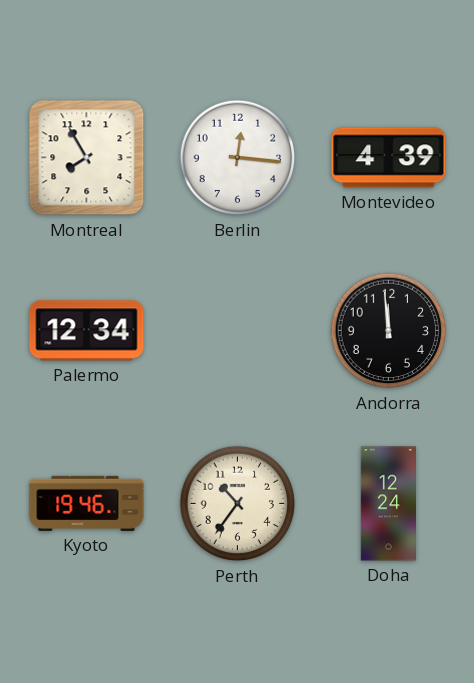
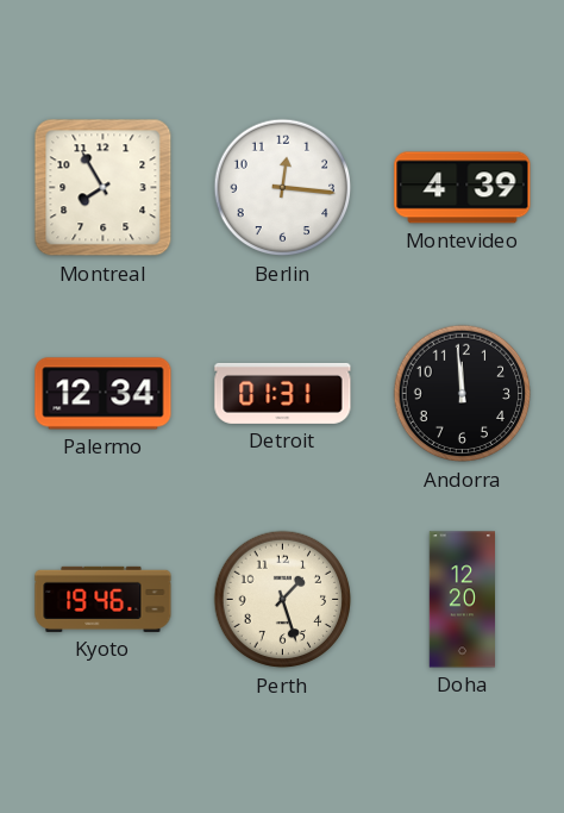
Detroit: none -> 01:31 (283, 393)
Perth: 10:36 -> 1:27 (283, 600)
Doha: 12:24 -> 12:20 (462, 600)
